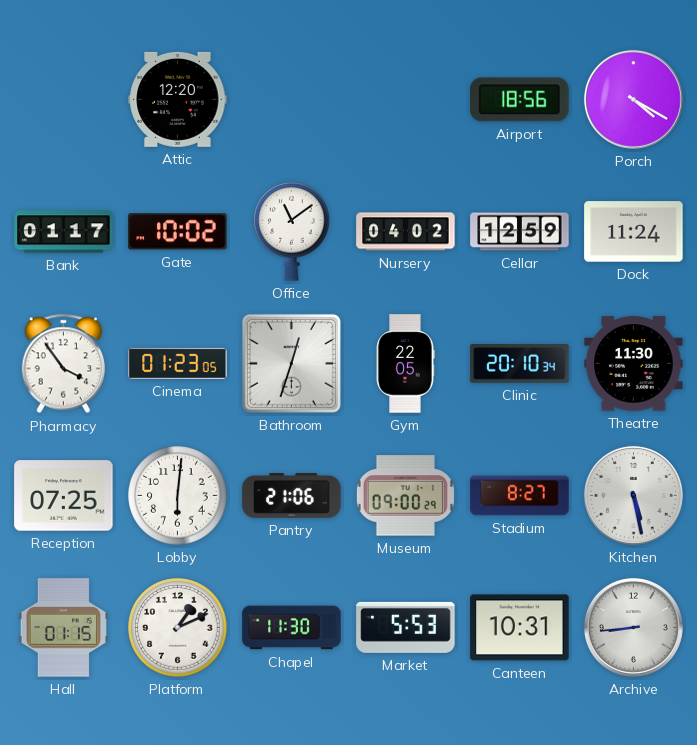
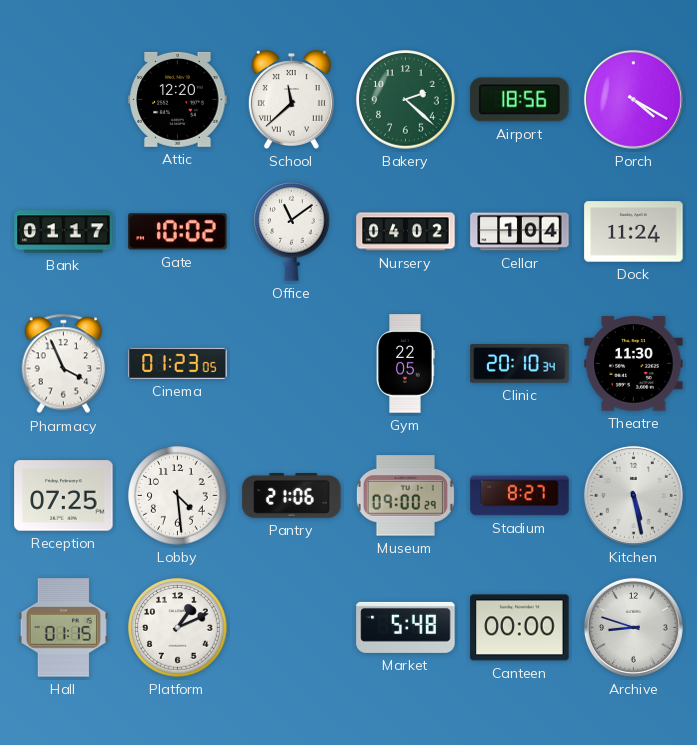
School: none -> 11:38 (291, 99)
Bakery: none -> 2:22 (406, 100)
Cellar: 12:59 -> 1:04 (520, 232)
Pharmacy: 3:54 -> 3:56 (64, 364)
Bathroom: 12:33 -> none (291, 363)
Lobby: 6:01 -> 4:29 (178, 496)
Chapel: 11:30 -> none (292, 628)
Market: 5:53 -> 5:48 (406, 627)
Canteen: 10:31 -> 00:00 (520, 628)
Archive: 8:44 -> 8:48 (633, 627)
